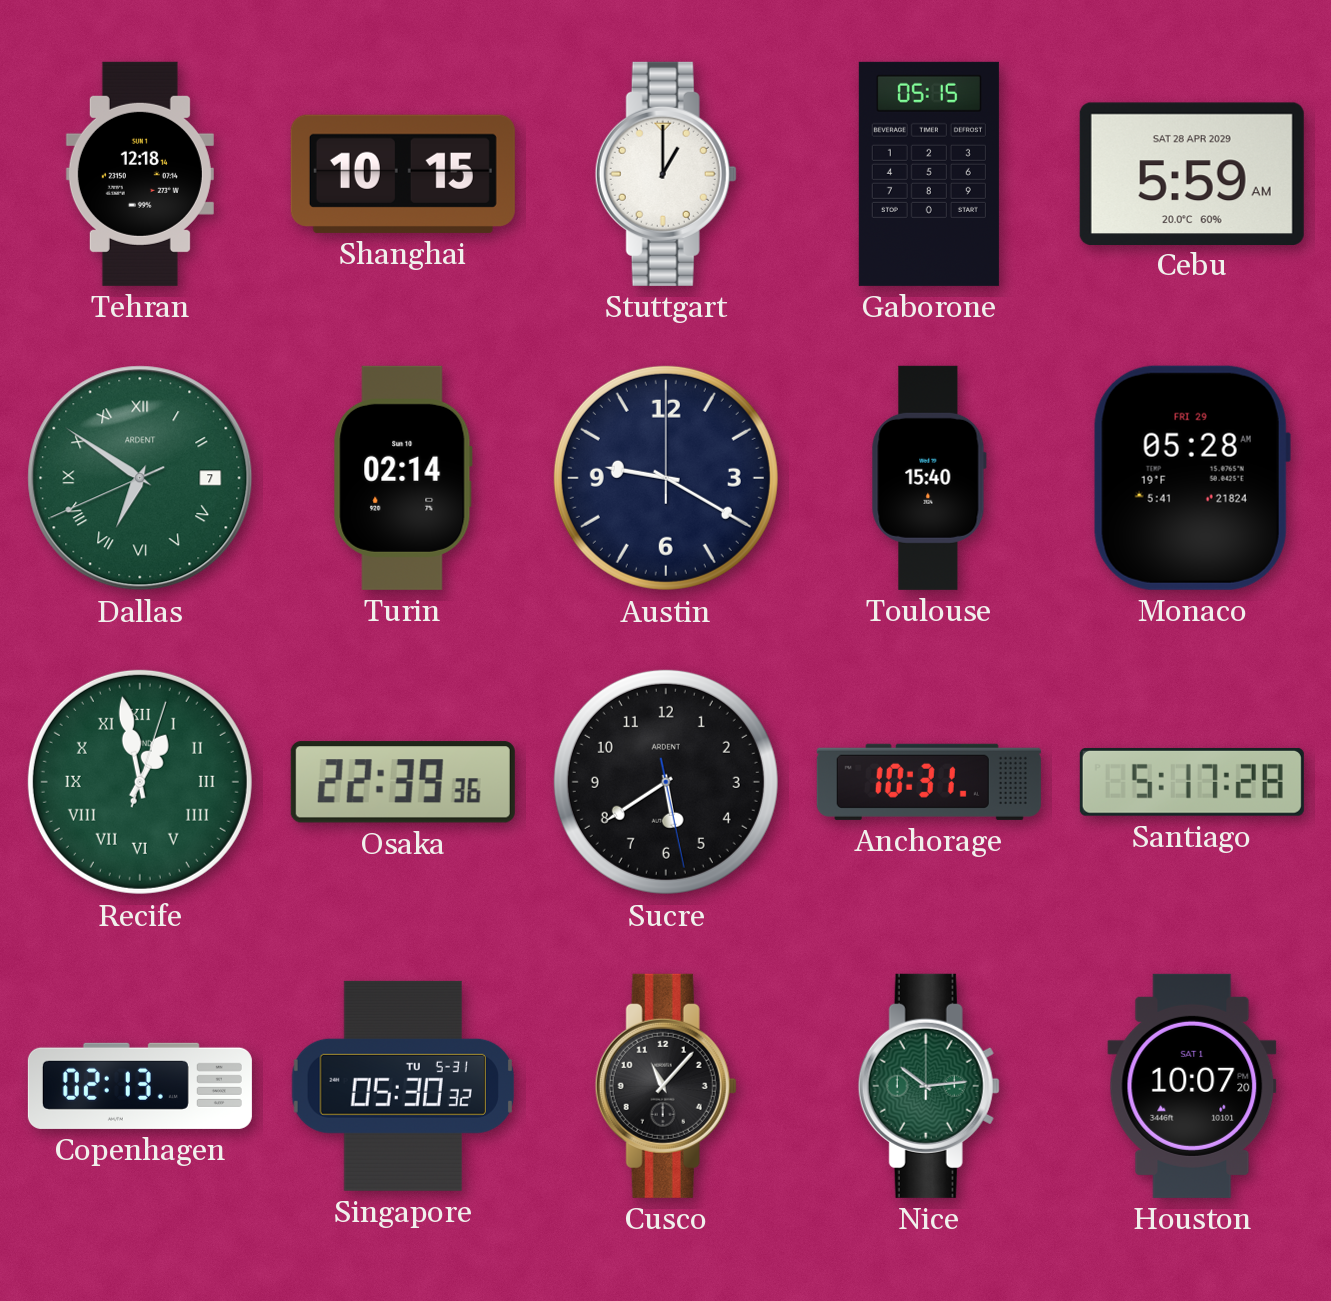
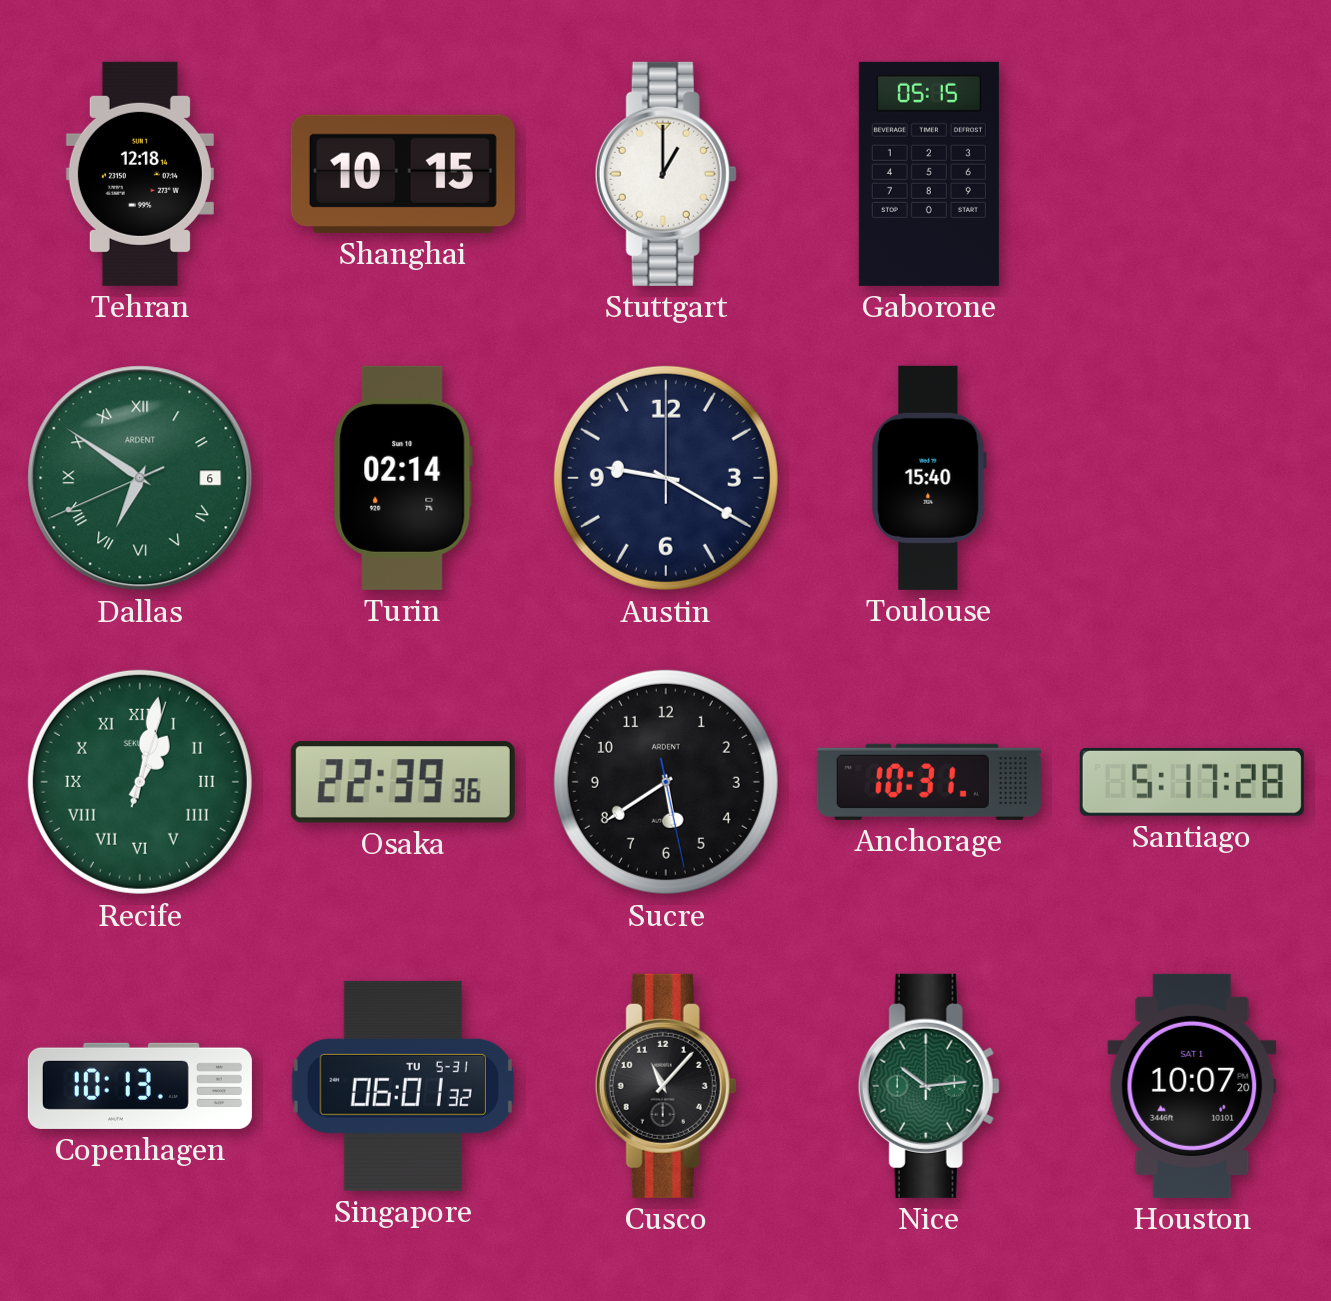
Cebu: 5:59 -> none (1192, 173)
Dallas date: 7 -> 6 (140, 478)
Monaco: 05:28 -> none (1192, 478)
Recife: 12:58 -> 1:02 (140, 782)
Copenhagen: 02:13 -> 10:13 (140, 1086)
Singapore: 05:30 -> 06:01 (403, 1086)
